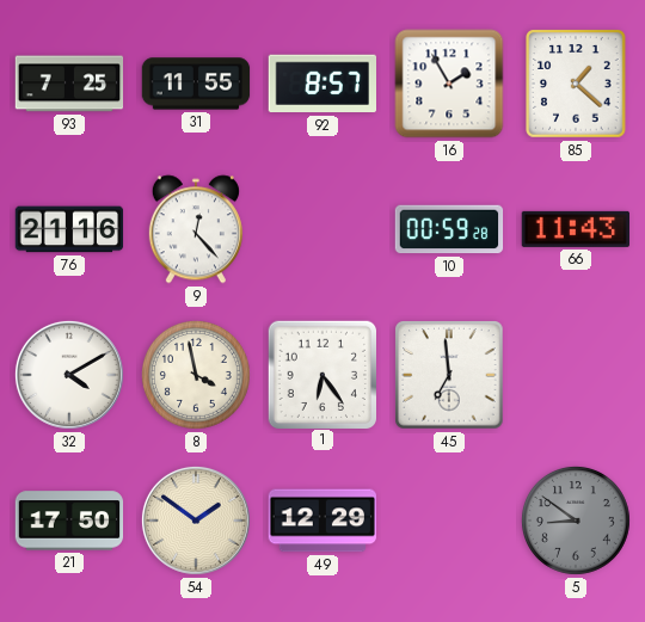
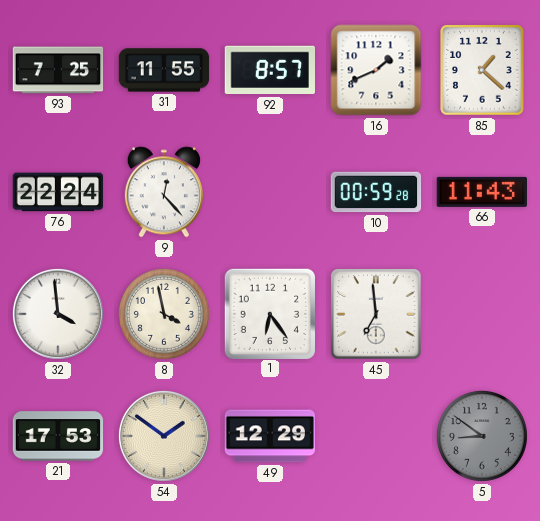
16: 1:55 -> 1:41 (376, 70)
76: 21:16 -> 22:24 (58, 192)
32: 4:10 -> 3:59 (58, 314)
21: 17:50 -> 17:53 (58, 436)
